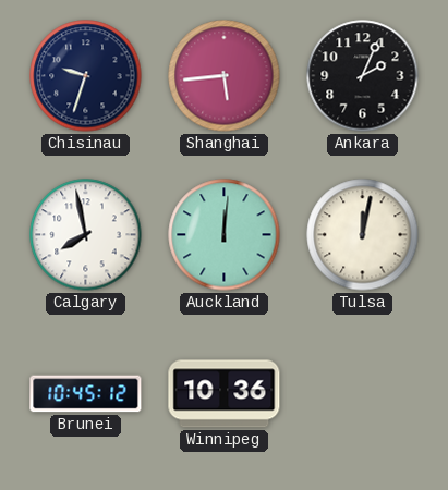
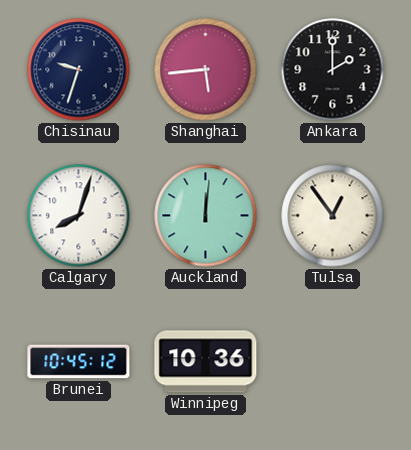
Ankara: 2:04 -> 2:00 (333, 70)
Calgary: 7:58 -> 8:03 (79, 216)
Tulsa: 12:02 -> 12:54 (333, 216)
